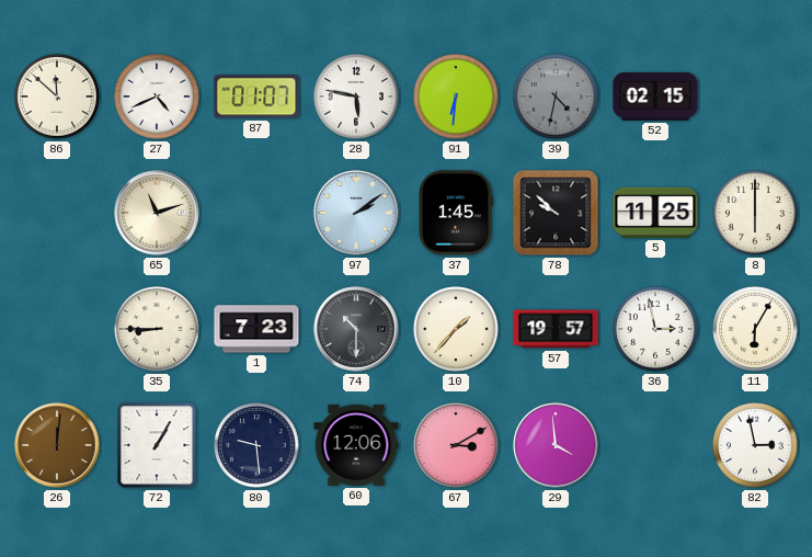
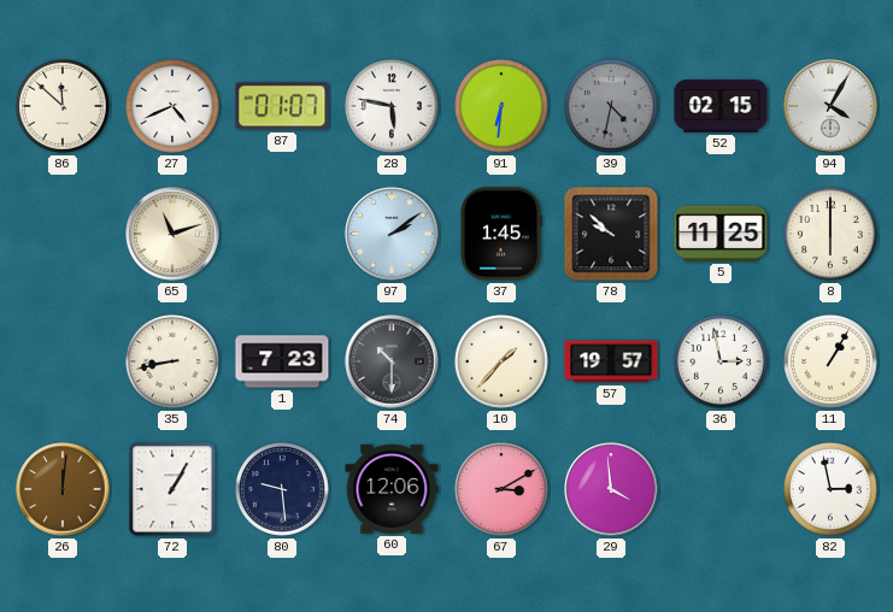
94: none -> 4:05 (830, 106)
35: 8:45 -> 8:43 (174, 363)
11: 6:05 -> 1:05 (832, 363)
